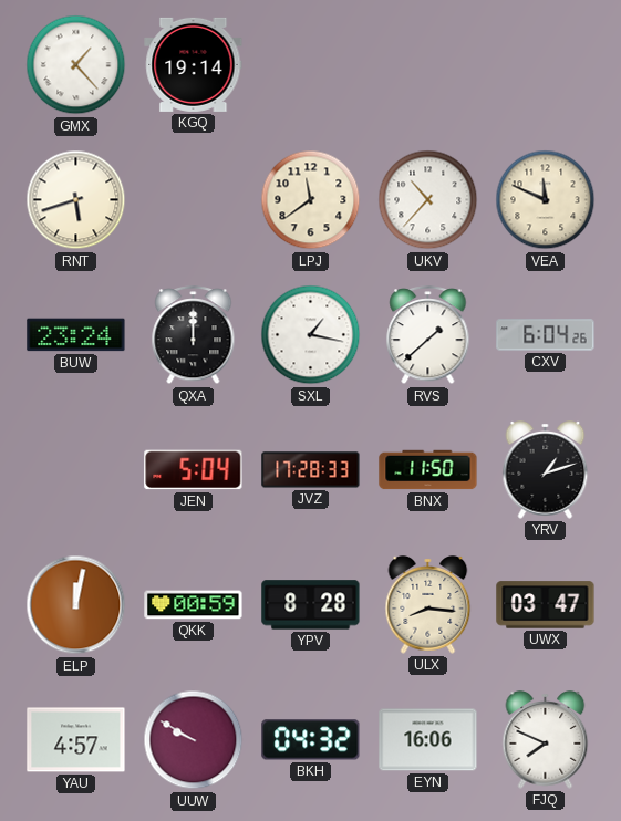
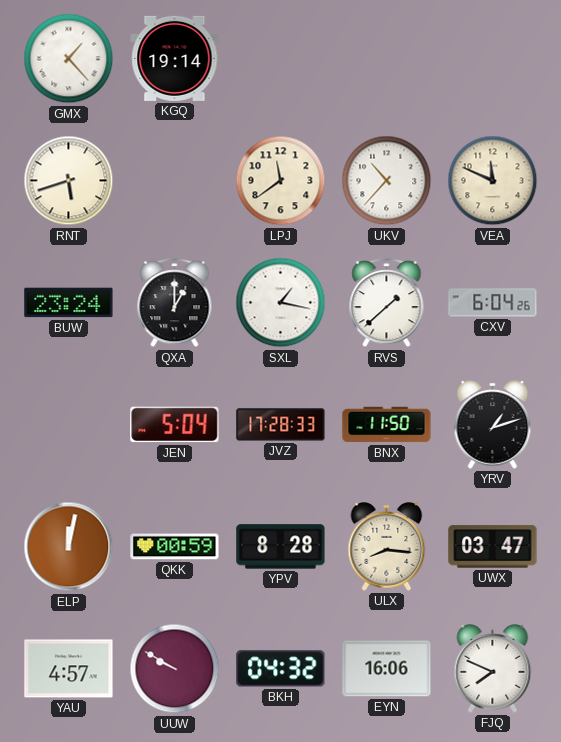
QXA: 12:00 -> 1:00 (175, 303)
